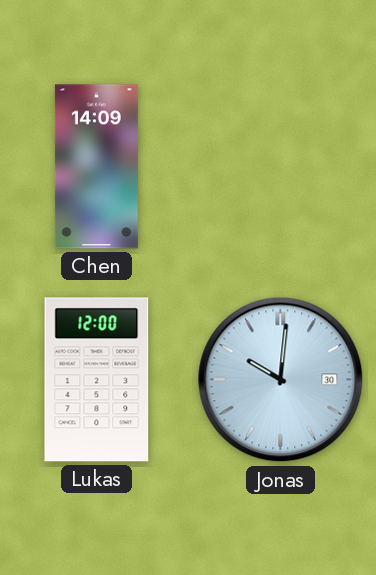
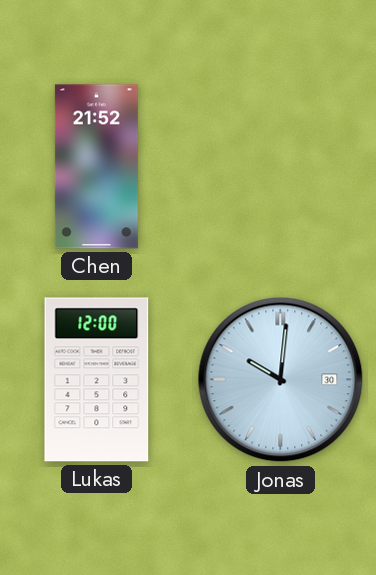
Chen: 14:09 -> 21:52 (96, 167)
